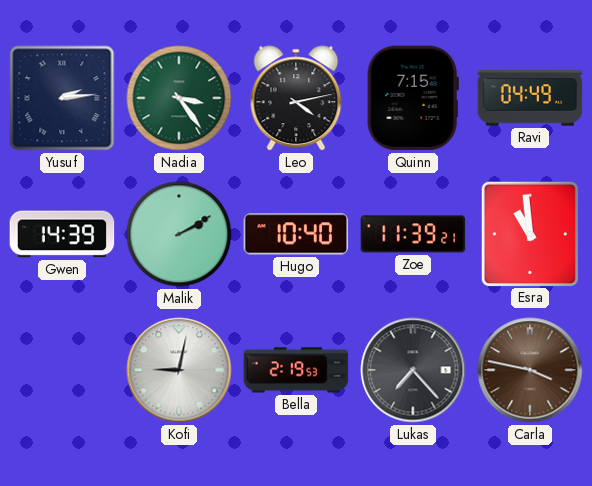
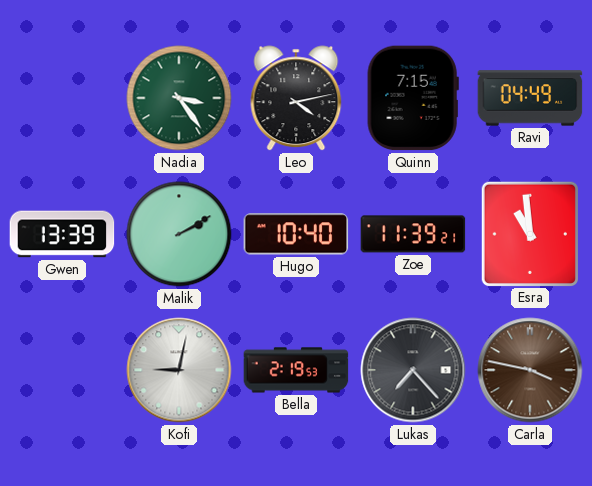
Yusuf: 2:14 -> none (62, 98)
Gwen: 14:39 -> 13:39 (62, 234)
